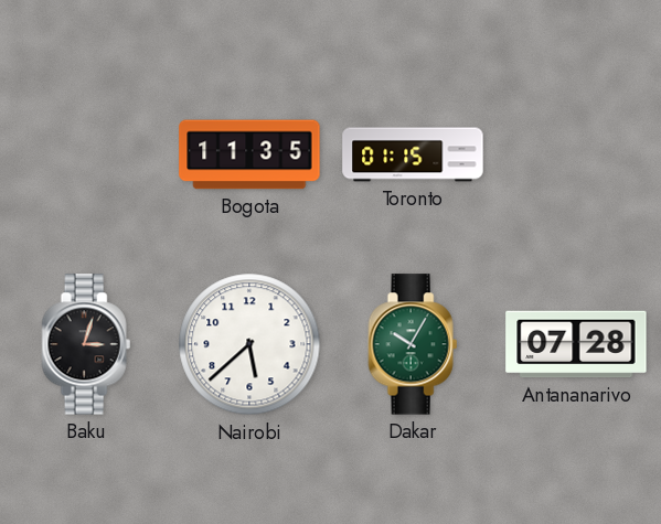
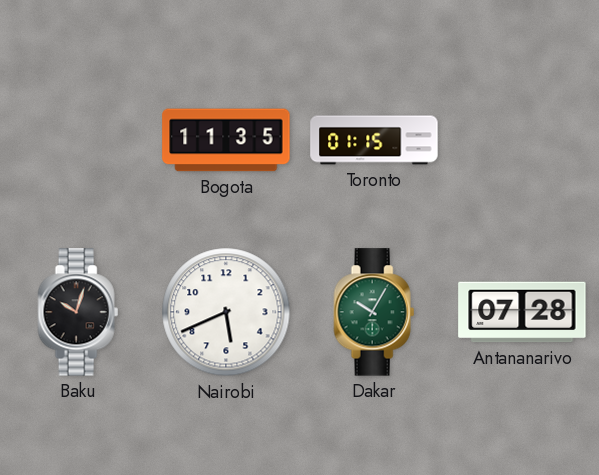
Baku: 3:03 -> 10:03 (78, 312)
Nairobi: 5:38 -> 5:41 (226, 312)
